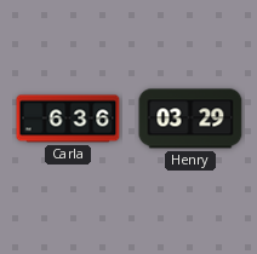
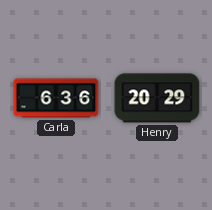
Henry: 03:29 -> 20:29 (157, 98)
